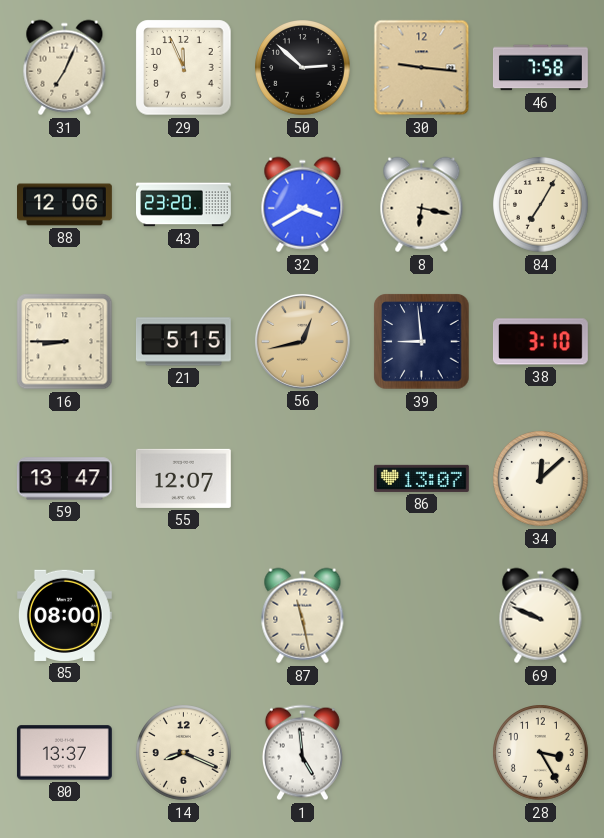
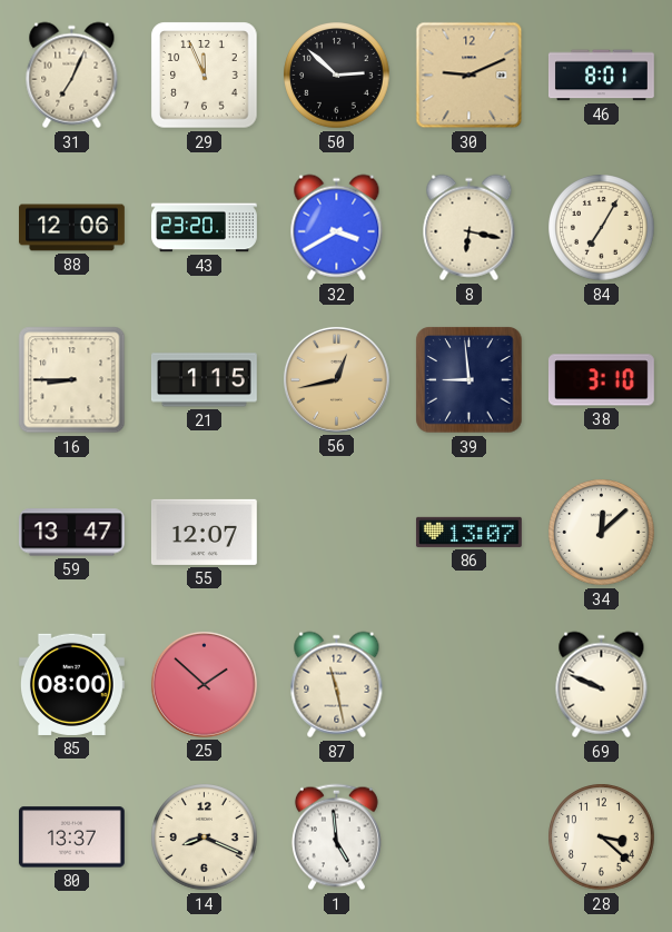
30: 9:16 -> 9:11 (470, 76)
46: 7:58 -> 8:01 (601, 76)
21: 5:15 -> 1:15 (204, 380)
25: none -> 1:52 (204, 684)
28: 3:25 -> 3:22 (602, 837)
